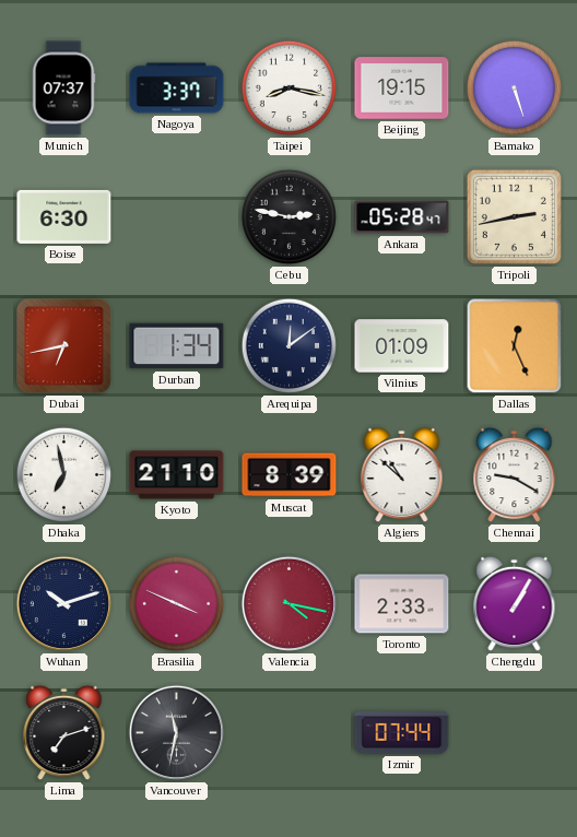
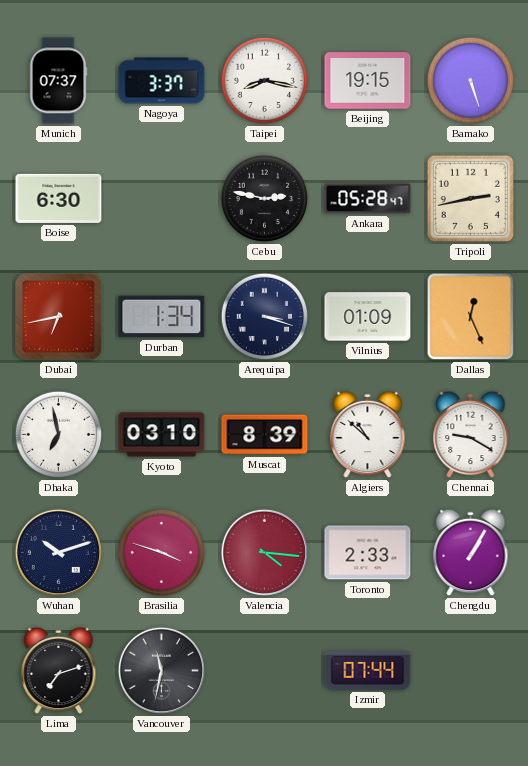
Arequipa: 12:09 -> 3:18 (265, 317)
Kyoto: 21:10 -> 03:10 (162, 435)
Brasilia: 3:49 -> 3:48 (162, 553)
Valencia: 4:17 -> 4:16 (264, 552)
